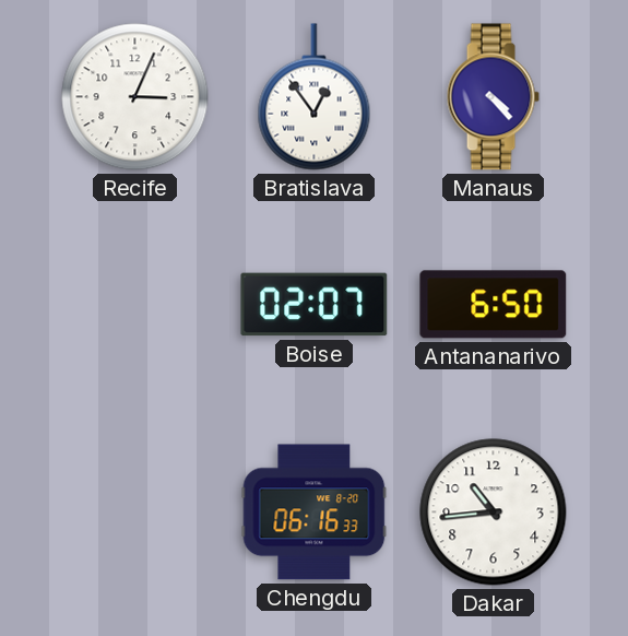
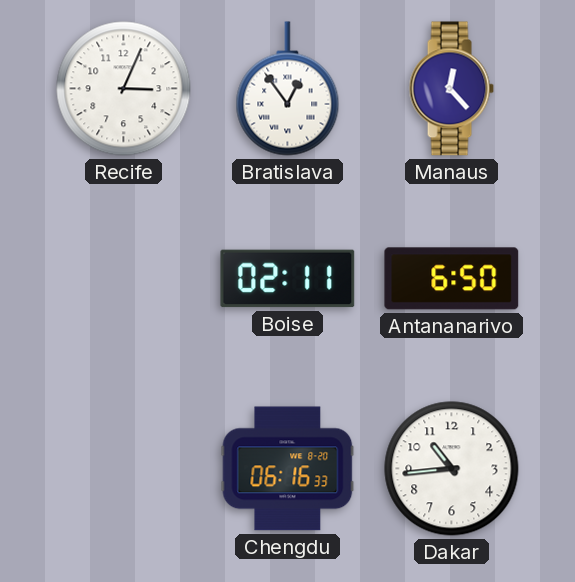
Manaus: 4:23 -> 12:23 (451, 89)
Boise: 02:07 -> 02:11 (288, 279)
